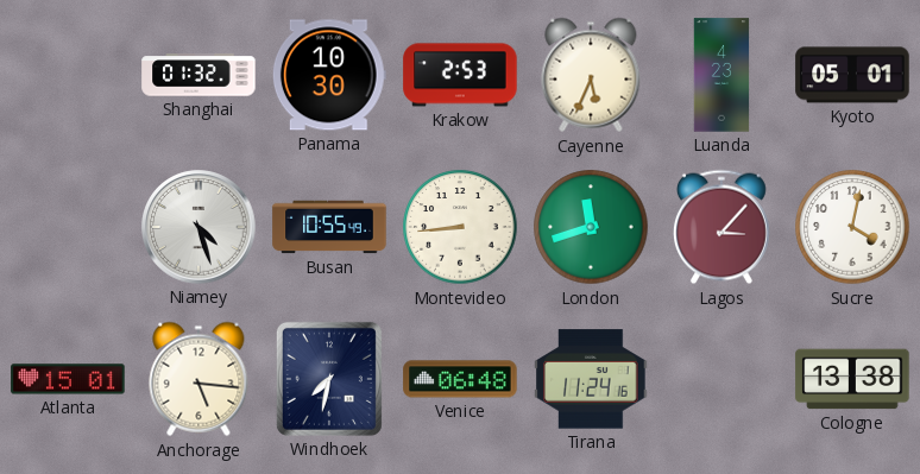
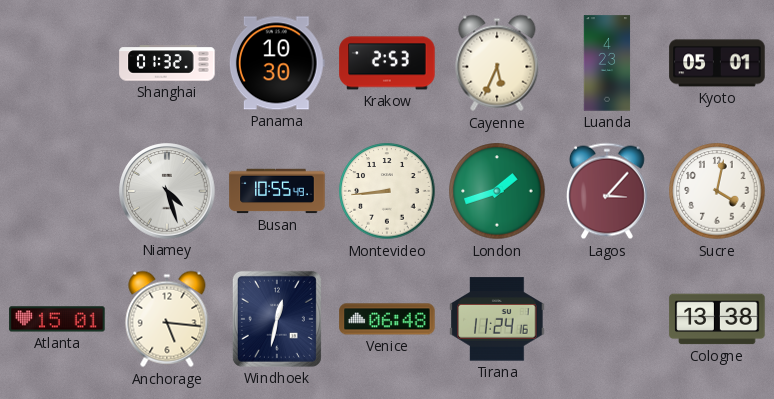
London: 11:42 -> 1:42 (497, 191)
Windhoek: 7:32 -> 12:32 (277, 319)
